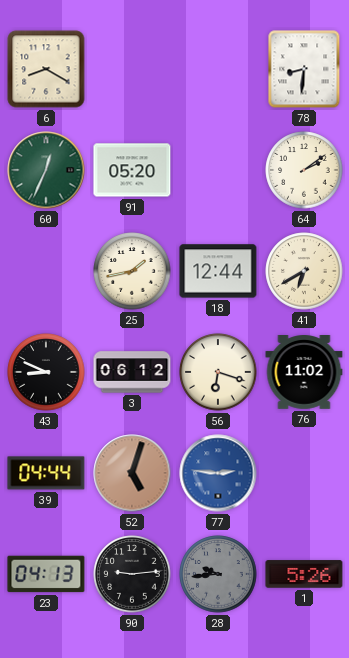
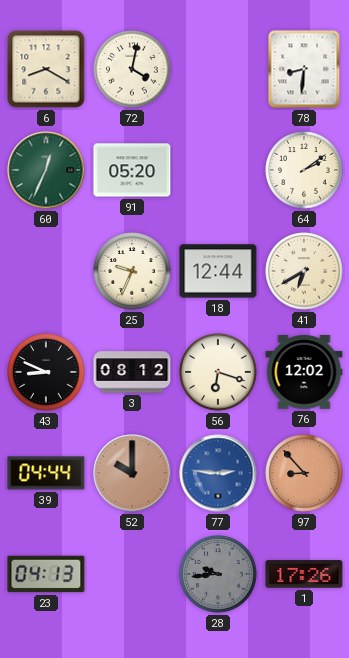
72: none -> 4:02 (132, 69)
25: 1:43 -> 9:34 (132, 271)
3: 06:12 -> 08:12 (132, 372)
76: 11:02 -> 12:02 (304, 373)
52: 5:03 -> 10:00 (132, 473)
97: none -> 8:53 (304, 473)
90: 9:14 -> none (132, 574)
1: 5:26 -> 17:26 (304, 574)
